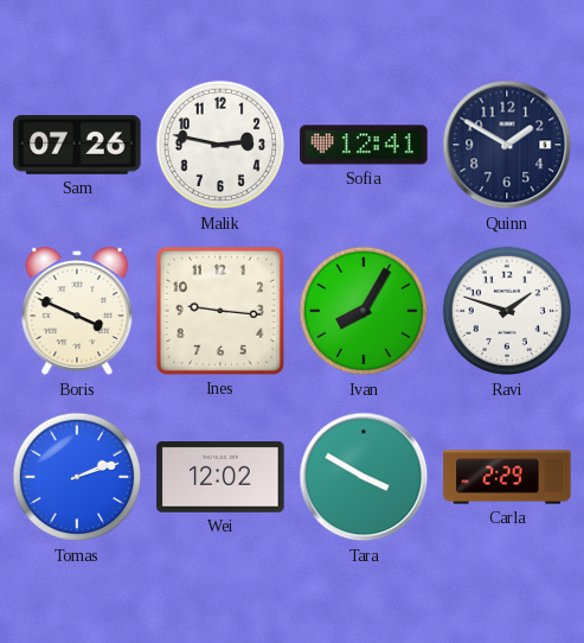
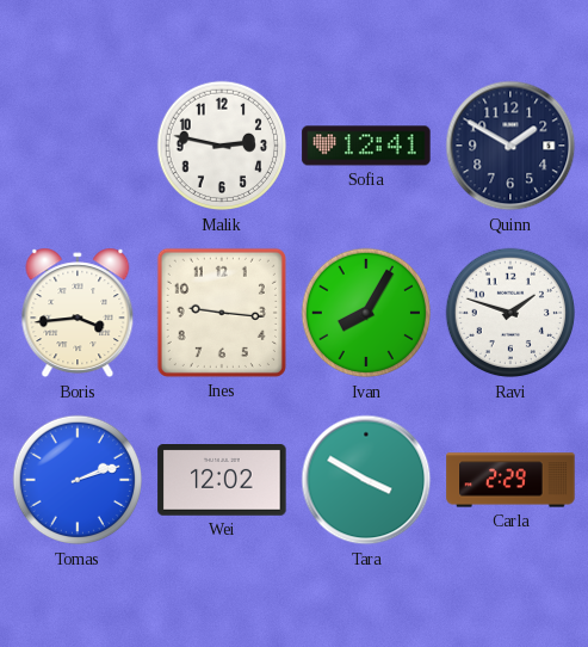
Sam: 07:26 -> none (77, 145)
Boris: 3:49 -> 3:44 (78, 313)
